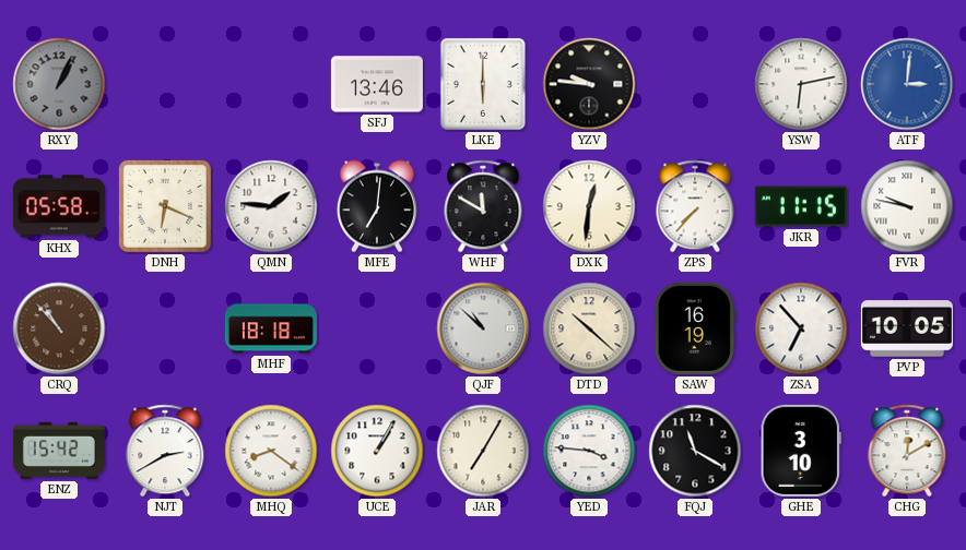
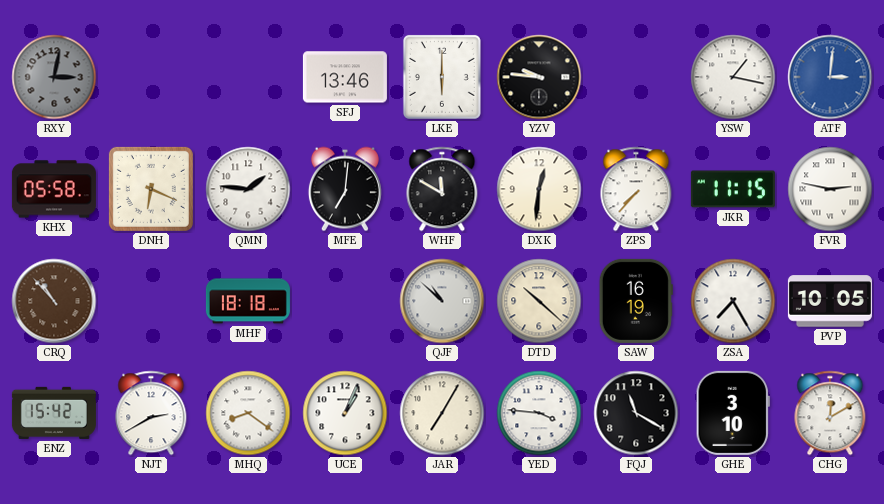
RXY: 1:04 -> 3:02 (54, 77)
YSW: 6:13 -> 1:17 (733, 77)
FVR: 9:47 -> 2:47 (830, 189)
ZSA: 6:53 -> 7:25 (733, 301)
UCE: 1:05 -> 1:04 (345, 413)
